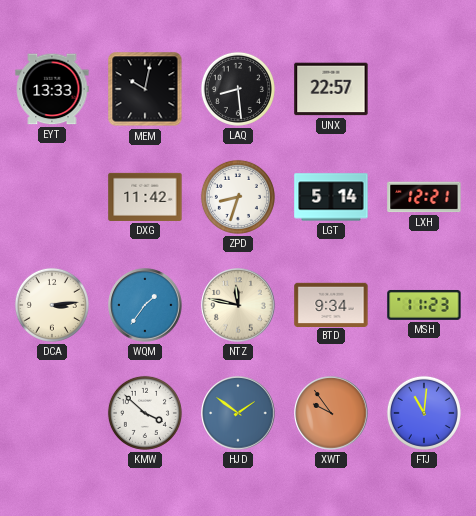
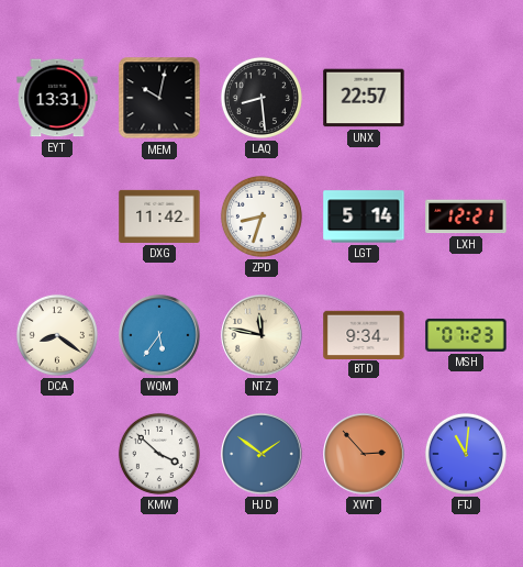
EYT: 13:33 -> 13:31 (57, 98)
DCA: 3:14 -> 8:21 (57, 335)
WQM: 1:36 -> 5:36 (159, 335)
MSH: 11:23 -> 07:23 (466, 335)
XWT: 9:54 -> 2:53 (364, 454)
